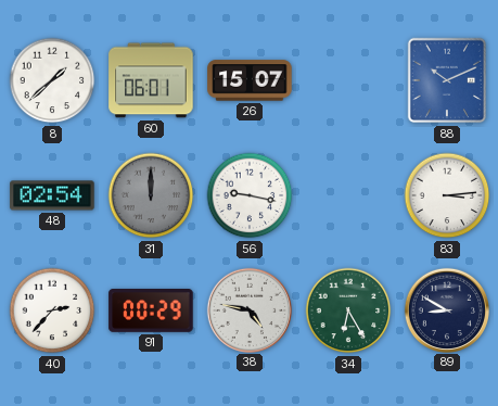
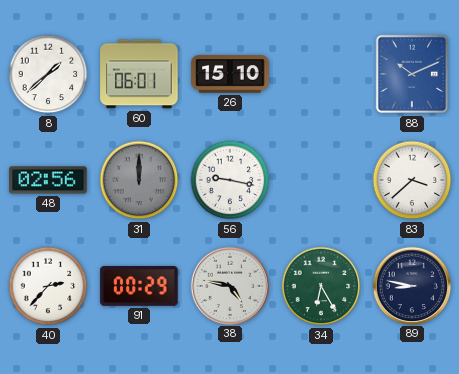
26: 15:07 -> 15:10 (230, 74)
48: 02:54 -> 02:56 (48, 180)
83: 3:14 -> 3:38 (412, 180)
89: 8:50 -> 8:47 (411, 285)
